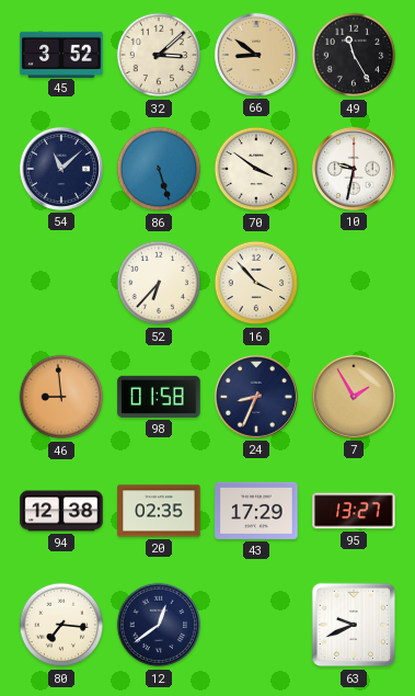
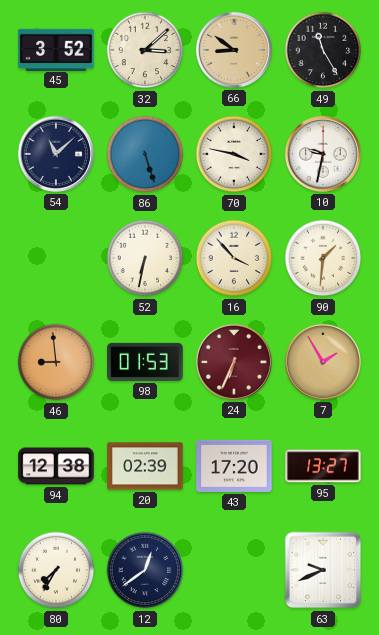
70: 3:51 -> 3:47 (234, 154)
52: 6:37 -> 6:32 (145, 258)
90: none -> 1:31 (323, 258)
98: 01:58 -> 01:53 (145, 362)
24: 8:34 -> 6:34 (234, 362)
24 dial: navy -> burgundy (234, 362)
20: 02:35 -> 02:39 (145, 466)
43: 17:29 -> 17:20 (234, 466)
80: 7:16 -> 7:35 (56, 570)
